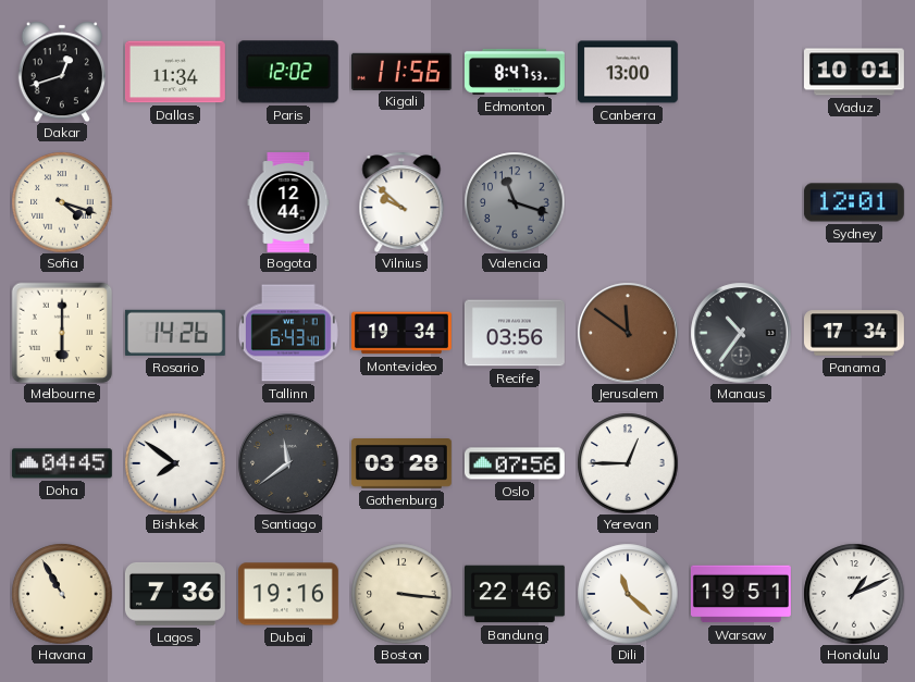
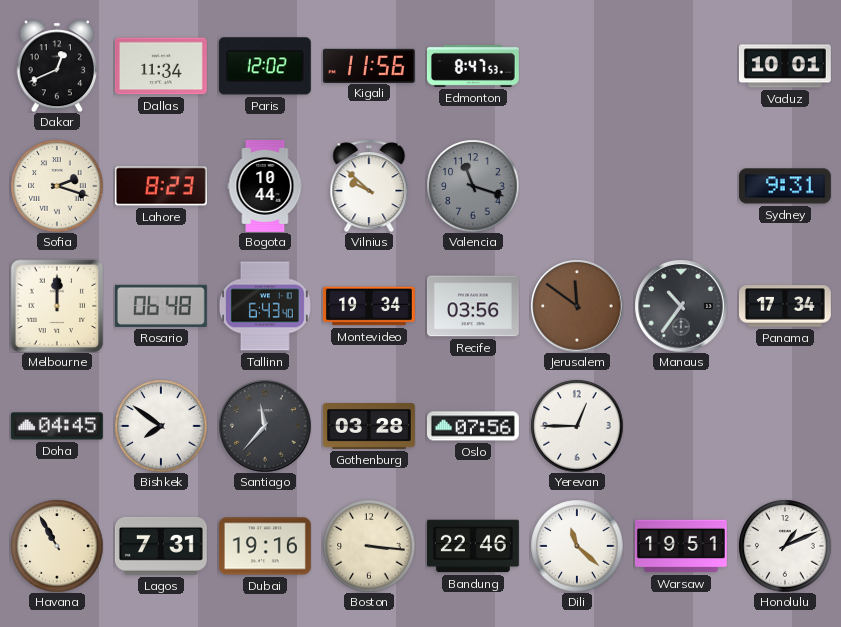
Dakar: 12:42 -> 12:41 (56, 66)
Canberra: 13:00 -> none (628, 72)
Sofia: 4:18 -> 2:18 (57, 186)
Lahore: none -> 8:23 (161, 186)
Bogota: 12:44 -> 10:44 (265, 186)
Sydney: 12:01 -> 9:31 (785, 186)
Melbourne: 6:00 -> 12:00 (57, 306)
Rosario: 14:26 -> 06:48 (161, 306)
Santiago: 11:39 -> 11:37 (265, 426)
Lagos: 7:36 -> 7:31 (161, 546)
